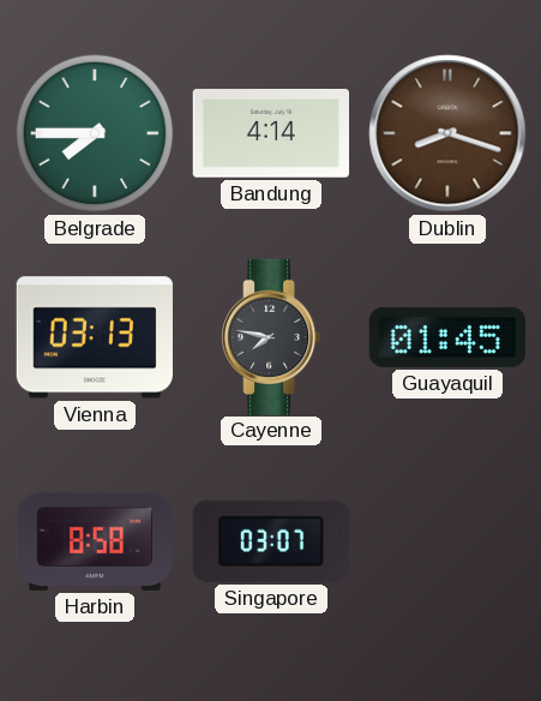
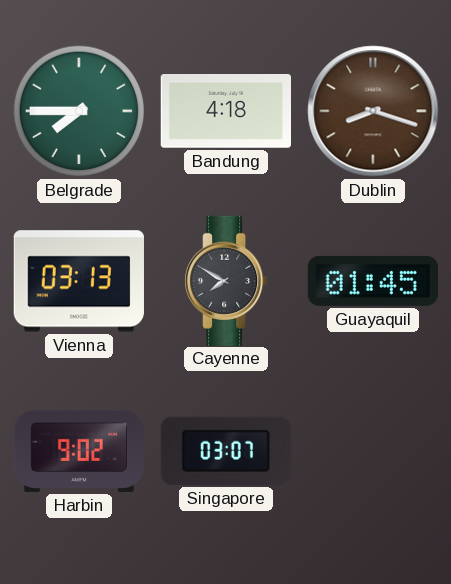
Bandung: 4:14 -> 4:18 (225, 112)
Cayenne: 7:47 -> 7:50 (227, 280)
Harbin: 8:58 -> 9:02 (78, 451)
